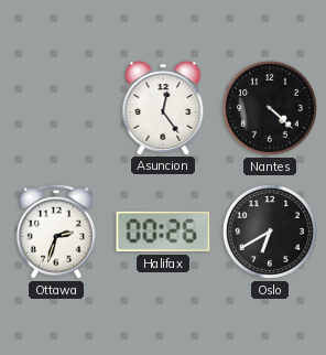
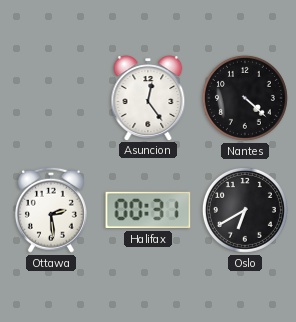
Ottawa: 2:33 -> 2:29 (51, 210)
Halifax: 00:26 -> 00:31 (148, 210)
